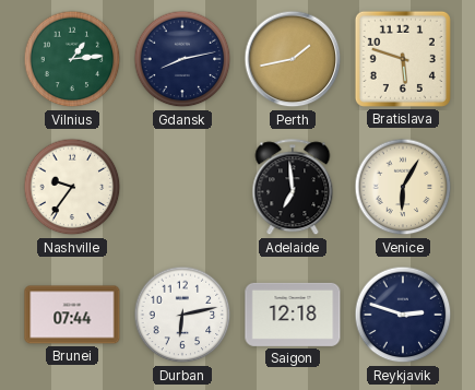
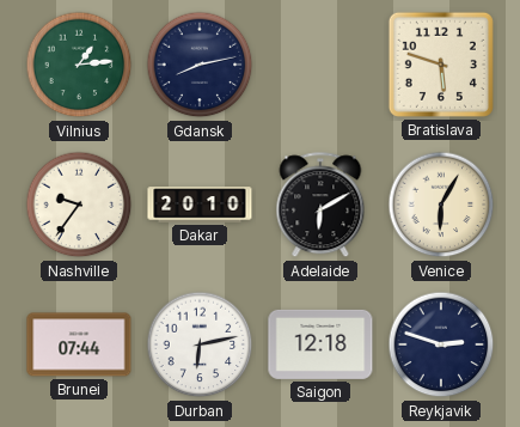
Perth: 1:43 -> none (293, 59)
Dakar: none -> 20:10 (200, 205)
Adelaide: 6:59 -> 6:10 (320, 206)
